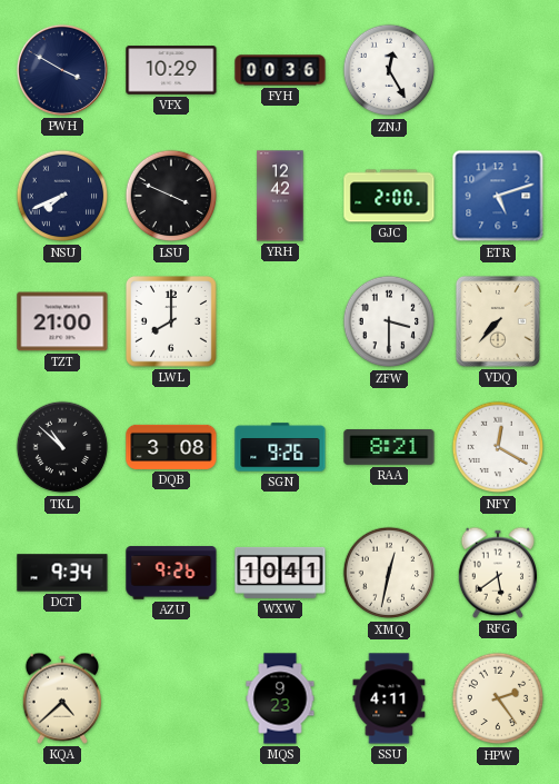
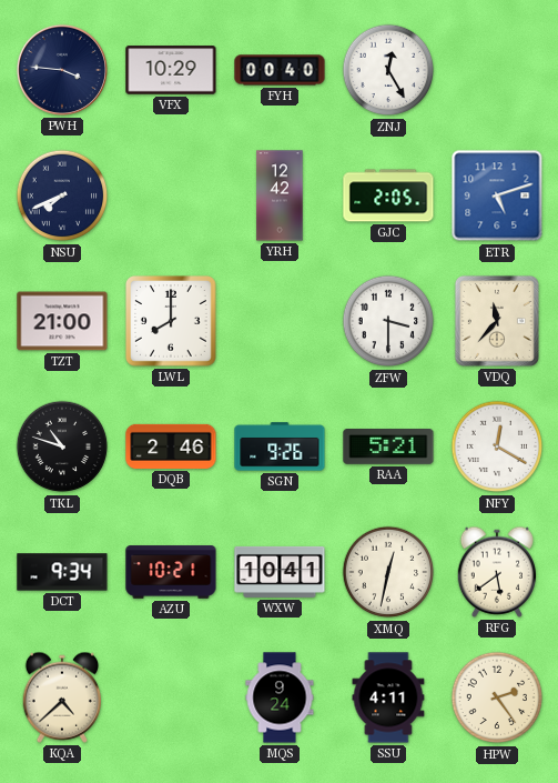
PWH: 3:50 -> 3:46 (62, 70)
FYH: 00:36 -> 00:40 (280, 70)
LSU: 3:49 -> none (171, 196)
GJC: 2:00 -> 2:05 (388, 195)
VDQ: 7:37 -> 11:37 (497, 321)
TKL: 10:52 -> 10:48 (62, 446)
DQB: 3:08 -> 2:46 (171, 446)
RAA: 8:21 -> 5:21 (388, 448)
AZU: 9:26 -> 10:21 (171, 572)
MQS: 9:23 -> 9:24 (280, 697)
